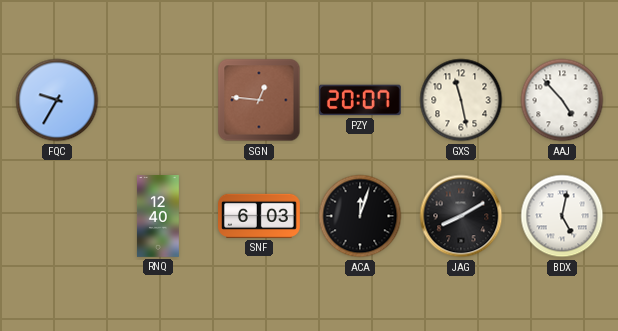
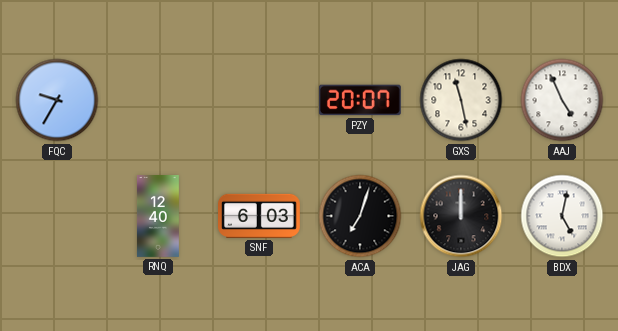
SGN: 12:46 -> none (259, 100)
AAJ: 4:53 -> 4:56 (562, 100)
ACA: 12:03 -> 7:03 (360, 216)
JAG: 8:10 -> 12:00 (461, 216)
